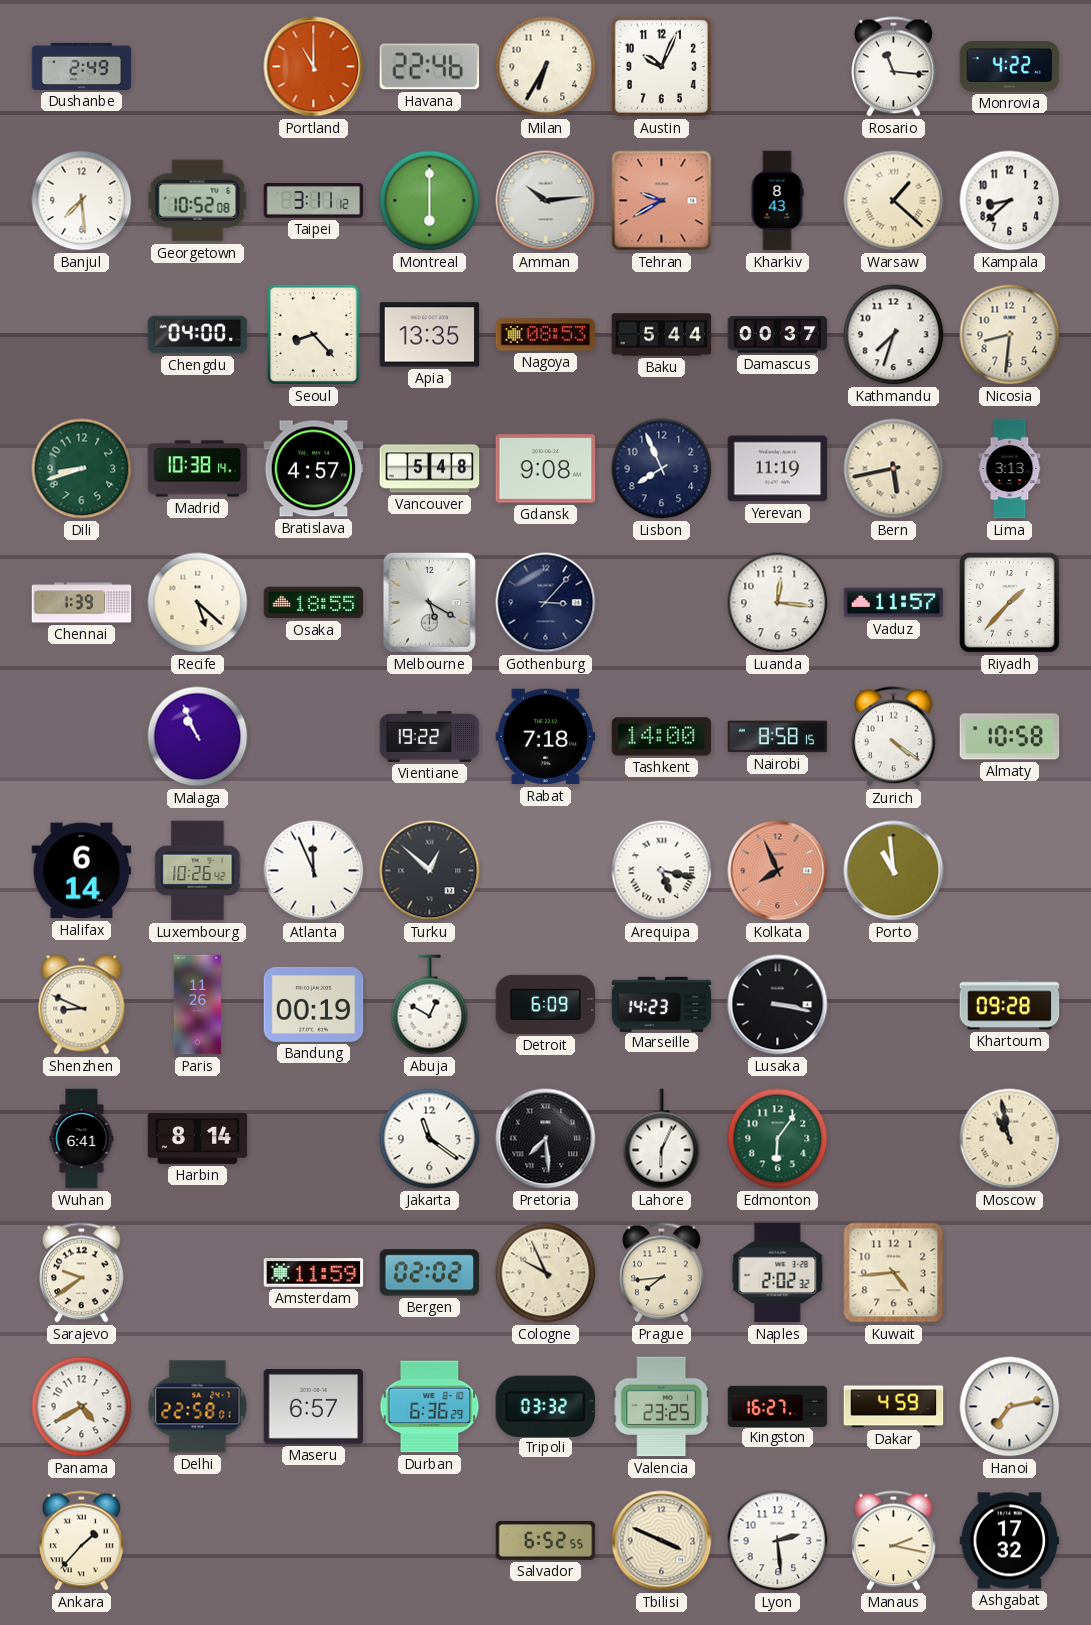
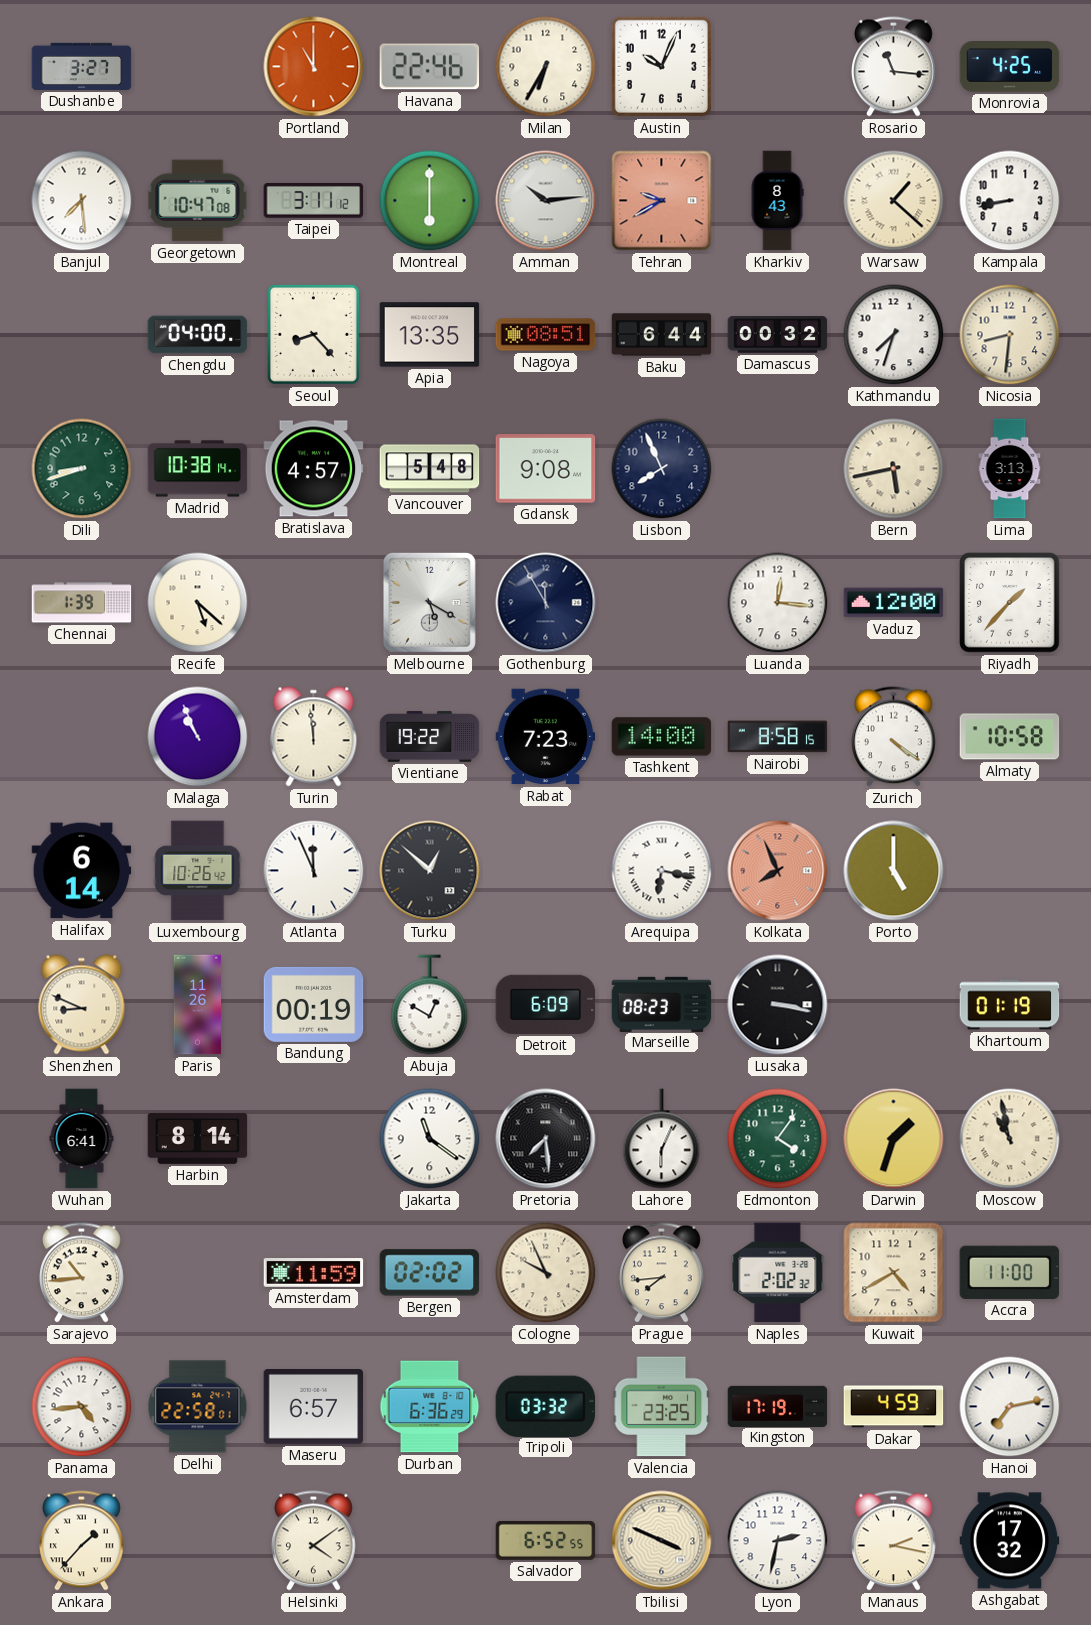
Dushanbe: 2:49 -> 3:27 (82, 66)
Monrovia: 4:22 -> 4:25 (1010, 67)
Georgetown: 10:52 -> 10:47 (198, 201)
Kampala: 8:38 -> 8:43 (1010, 201)
Nagoya: 08:53 -> 08:51 (546, 335)
Baku: 5:44 -> 6:44 (662, 335)
Damascus: 00:37 -> 00:32 (778, 335)
Yerevan: 11:19 -> none (778, 469)
Osaka: 18:55 -> none (314, 603)
Gothenburg: 3:07 -> 11:55 (546, 603)
Vaduz: 11:57 -> 12:00 (894, 603)
Turin: none -> 11:59 (314, 737)
Rabat: 7:18 -> 7:23 (546, 737)
Arequipa: 5:17 -> 6:17 (662, 871)
Porto: 10:59 -> 5:00 (894, 871)
Marseille: 14:23 -> 08:23 (662, 1004)
Khartoum: 09:28 -> 01:19 (1010, 1005)
Edmonton: 6:06 -> 4:06 (778, 1139)
Darwin: none -> 1:33 (894, 1139)
Sarajevo: 9:39 -> 10:44 (82, 1273)
Kuwait: 4:44 -> 4:40 (894, 1273)
Accra: none -> 11:00 (1010, 1272)
Panama: 4:40 -> 4:44 (82, 1407)
Kingston: 16:27 -> 17:19 (778, 1406)
Helsinki: none -> 4:09 (314, 1541)
Lyon: 2:29 -> 2:32 (778, 1541)
